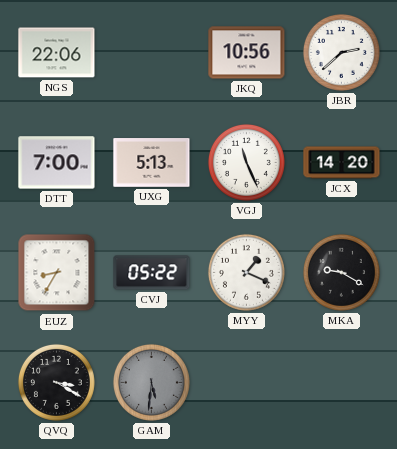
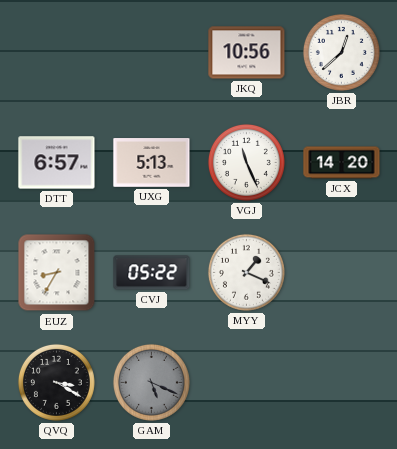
NGS: 22:06 -> none (57, 53)
JBR: 2:38 -> 12:38 (341, 52)
DTT: 7:00 -> 6:57 (57, 163)
MKA: 9:20 -> none (341, 272)
GAM: 5:31 -> 5:19 (151, 382)
